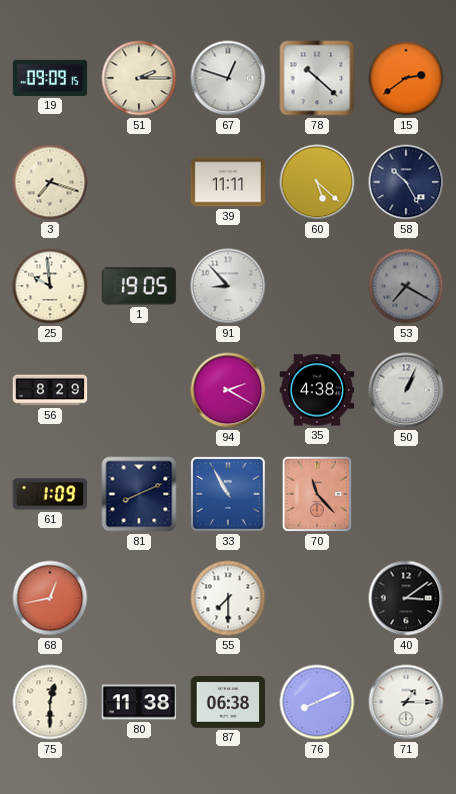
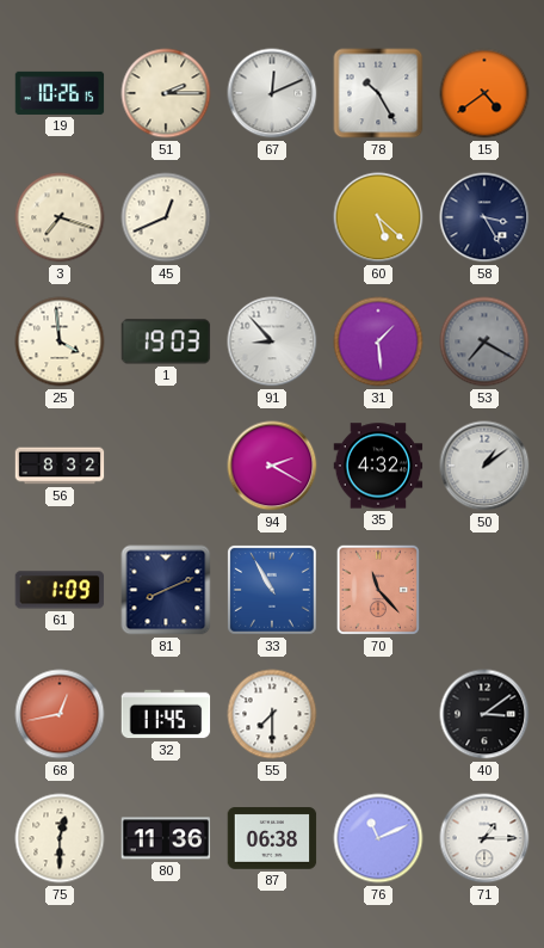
19: 09:09 -> 10:26 (60, 93)
67: 12:48 -> 12:11 (272, 93)
78: 10:22 -> 10:25 (378, 93)
15: 2:39 -> 4:39 (484, 93)
45: none -> 12:41 (166, 217)
39: 11:11 -> none (228, 182)
58: 10:25 -> 3:25 (484, 217)
25: 9:59 -> 3:59 (60, 341)
1: 19:05 -> 19:03 (166, 341)
31: none -> 1:29 (378, 341)
56: 8:29 -> 8:32 (60, 466)
35: 4:38 -> 4:32 (378, 466)
50: 1:04 -> 1:09 (484, 466)
32: none -> 11:45 (166, 714)
80: 11:38 -> 11:36 (166, 838)
76: 8:11 -> 11:11 (378, 838)
